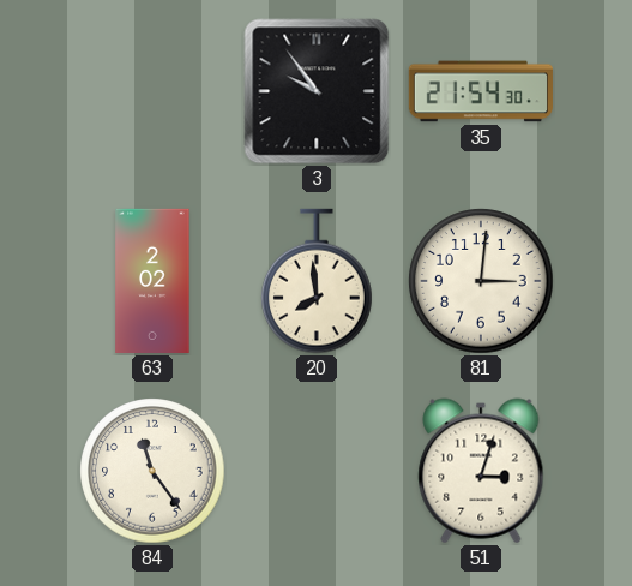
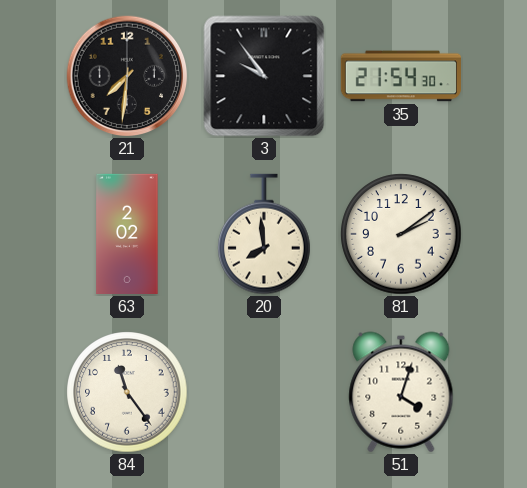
21: none -> 7:31 (127, 76)
81: 3:01 -> 2:09 (401, 234)
51: 3:03 -> 4:03 (401, 392)
